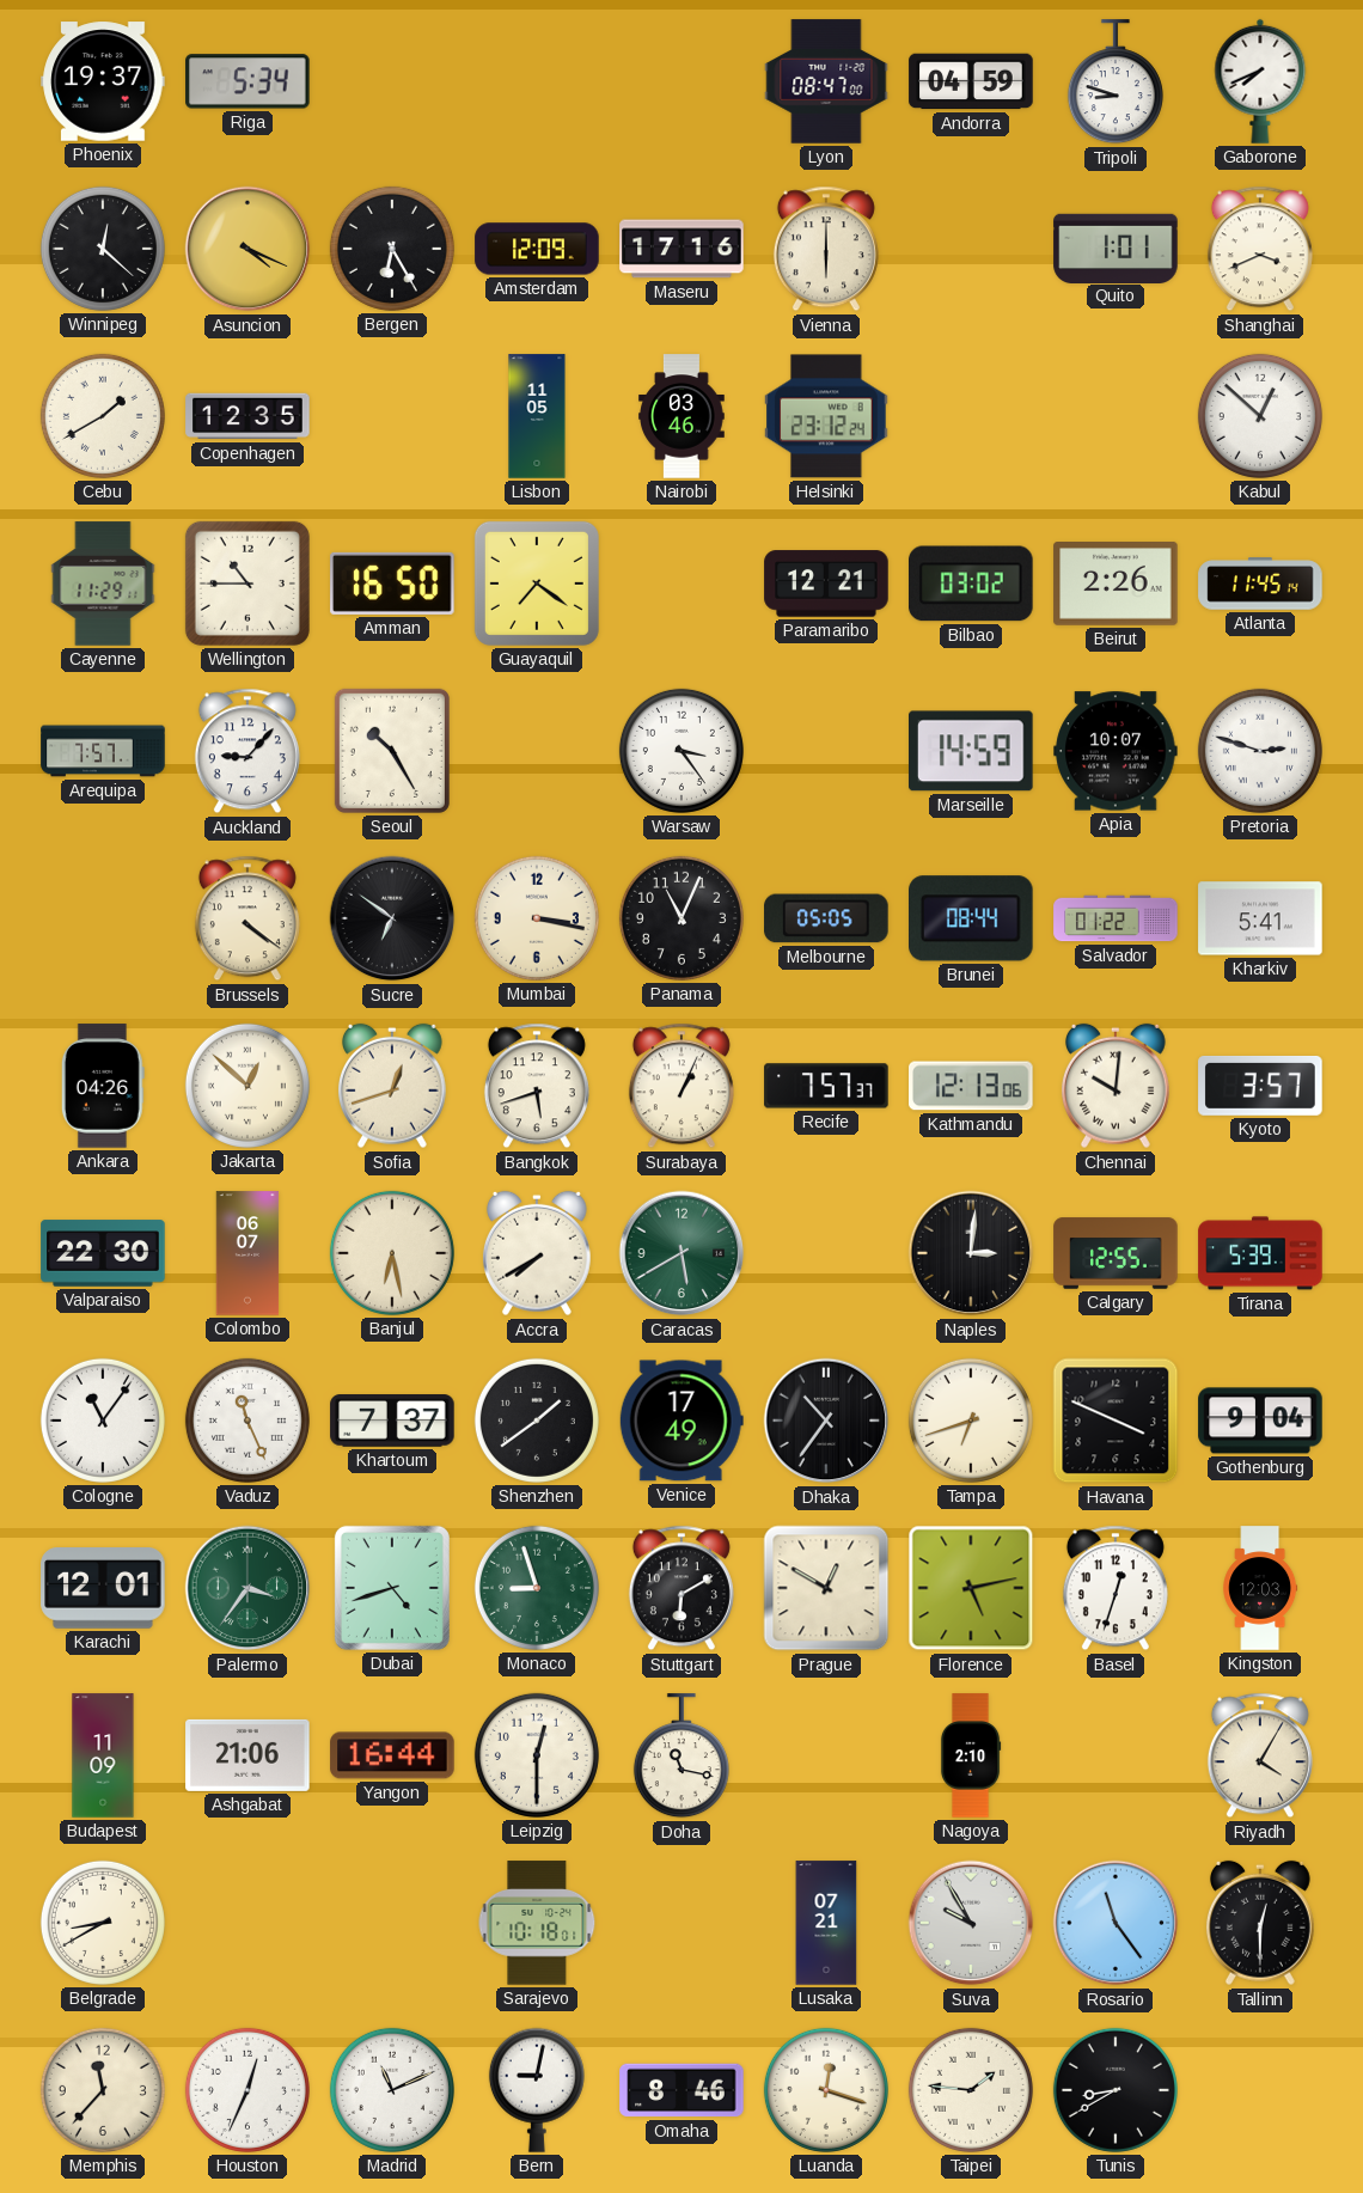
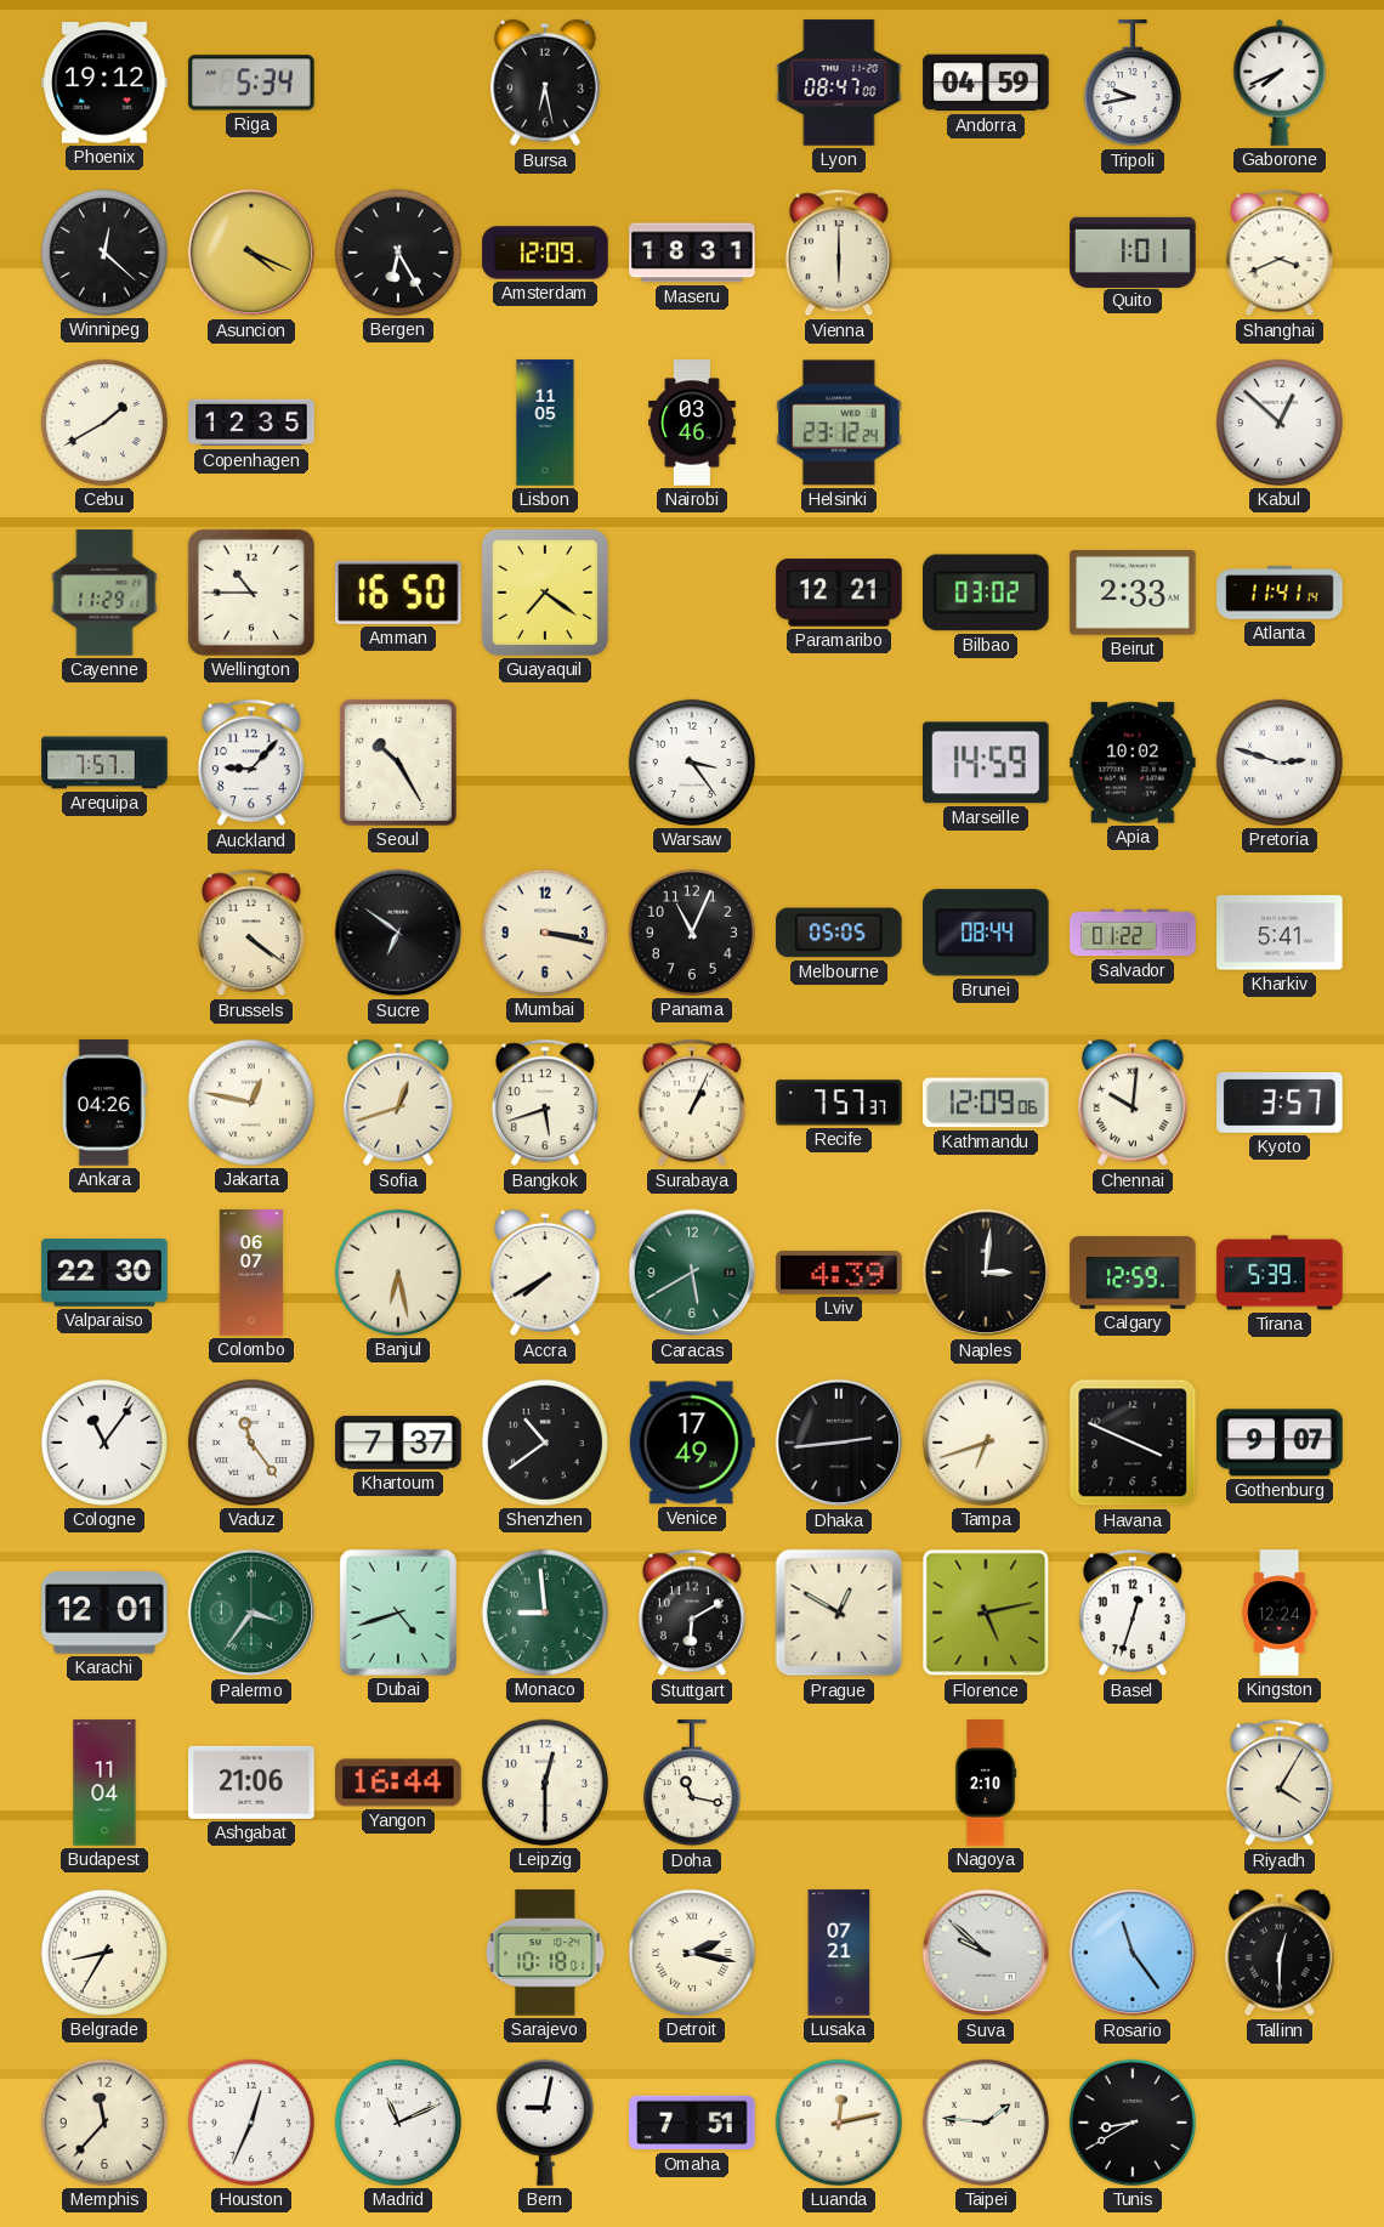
Phoenix: 19:37 -> 19:12 (104, 83)
Bursa: none -> 6:28 (545, 83)
Tripoli: 8:48 -> 9:43 (1133, 84)
Maseru: 17:16 -> 18:31 (692, 253)
Beirut: 2:26 -> 2:33 (1133, 593)
Atlanta: 11:45 -> 11:41 (1280, 593)
Apia: 10:07 -> 10:02 (1133, 763)
Jakarta: 12:52 -> 12:47 (251, 1103)
Kathmandu: 12:13 -> 12:09 (986, 1103)
Lviv: none -> 4:39 (839, 1273)
Calgary: 12:55 -> 12:59 (1133, 1273)
Vaduz: 11:26 -> 11:24 (251, 1443)
Shenzhen: 1:39 -> 10:39 (545, 1443)
Dhaka: 10:36 -> 2:44 (839, 1443)
Gothenburg: 9:04 -> 9:07 (1280, 1443)
Monaco: 8:57 -> 8:59 (545, 1613)
Kingston: 12:03 -> 12:24 (1280, 1613)
Budapest: 11:09 -> 11:04 (104, 1783)
Belgrade: 8:40 -> 8:35 (104, 1953)
Detroit: none -> 2:17 (692, 1953)
Suva: 9:55 -> 9:52 (986, 1953)
Omaha: 8:46 -> 7:51 (692, 2123)
Luanda: 12:18 -> 12:13 (839, 2123)
